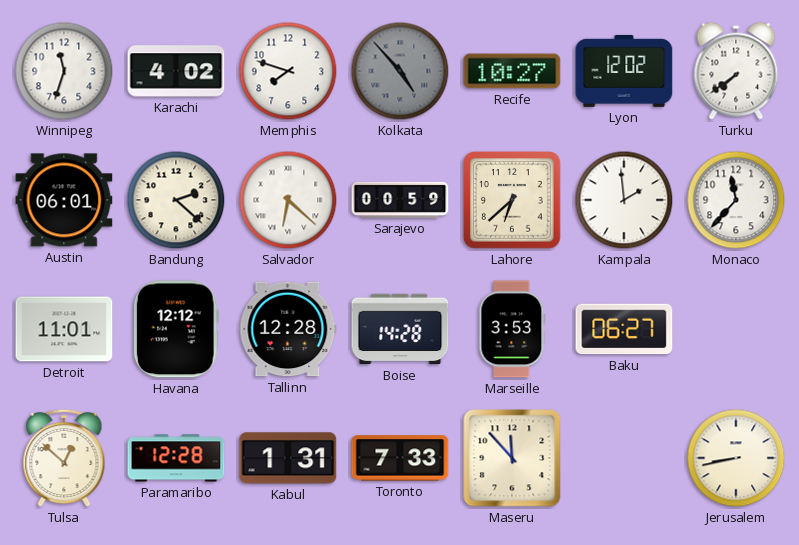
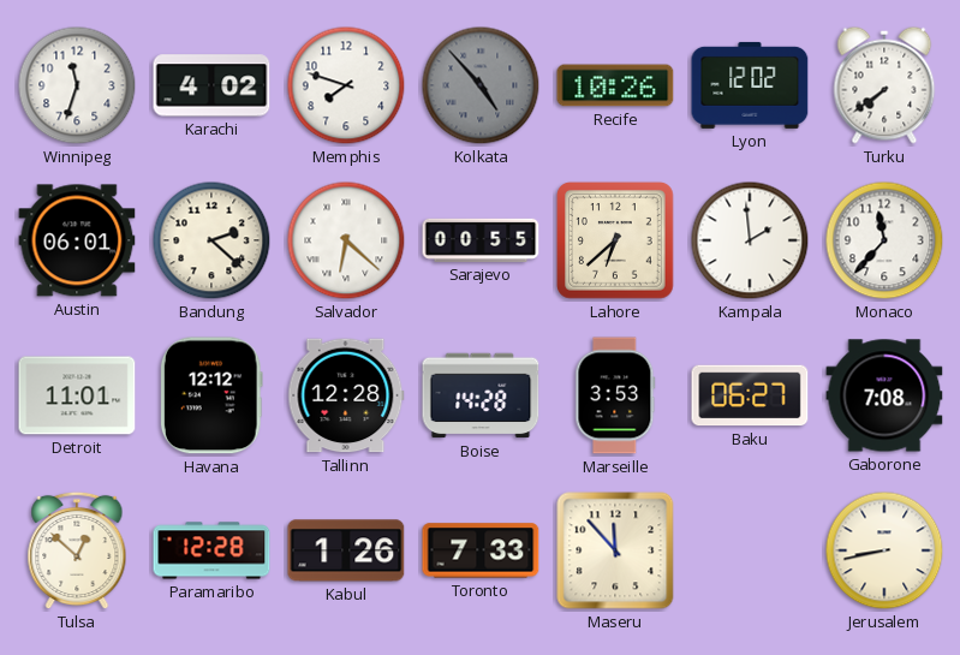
Recife: 10:27 -> 10:26 (615, 85)
Sarajevo: 00:59 -> 00:55 (481, 240)
Gaborone: none -> 7:08 (884, 395)
Kabul: 1:31 -> 1:26 (346, 550)
